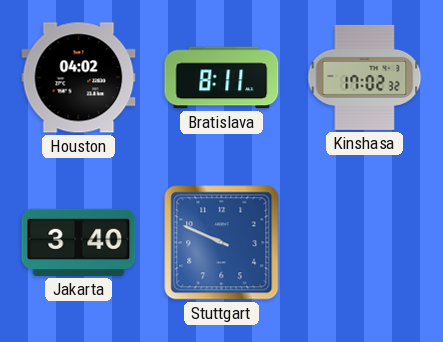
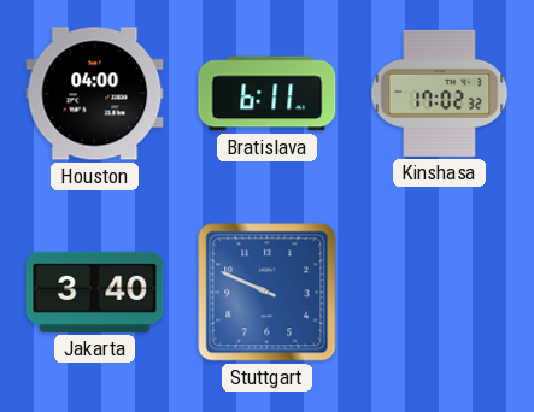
Houston: 04:02 -> 04:00 (95, 94)
Bratislava: 8:11 -> 6:11 (268, 94)
